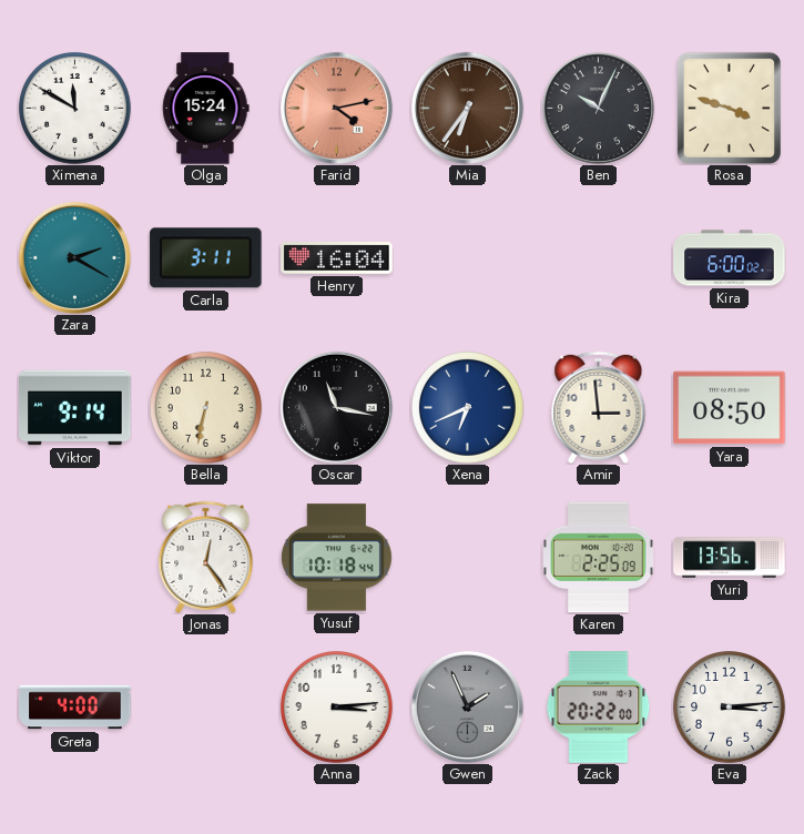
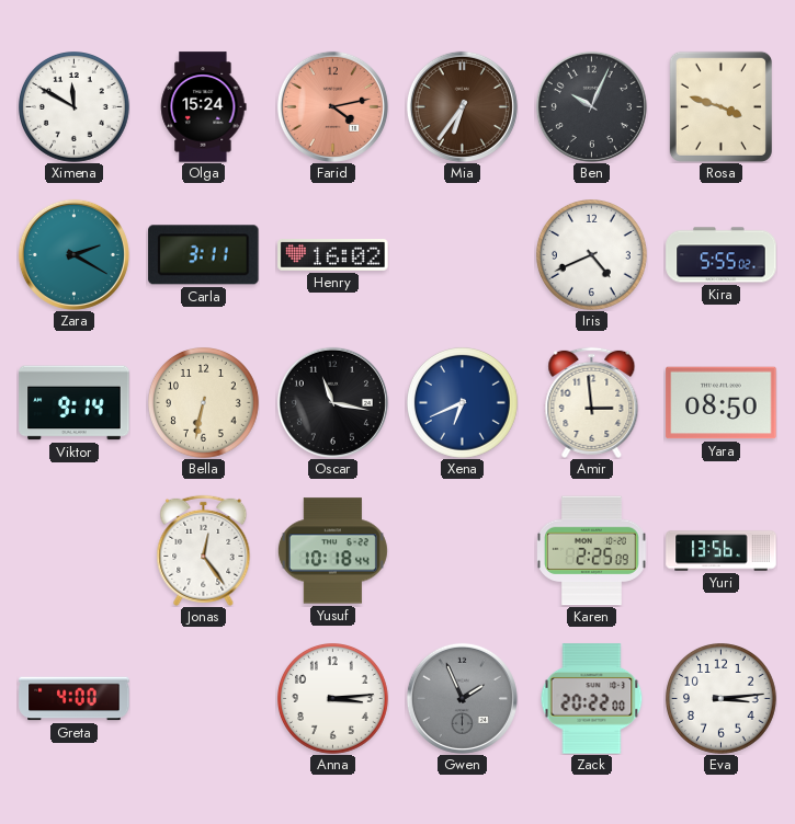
Henry: 16:04 -> 16:02 (333, 255)
Iris: none -> 4:41 (592, 255)
Kira: 6:00 -> 5:55 (722, 255)
